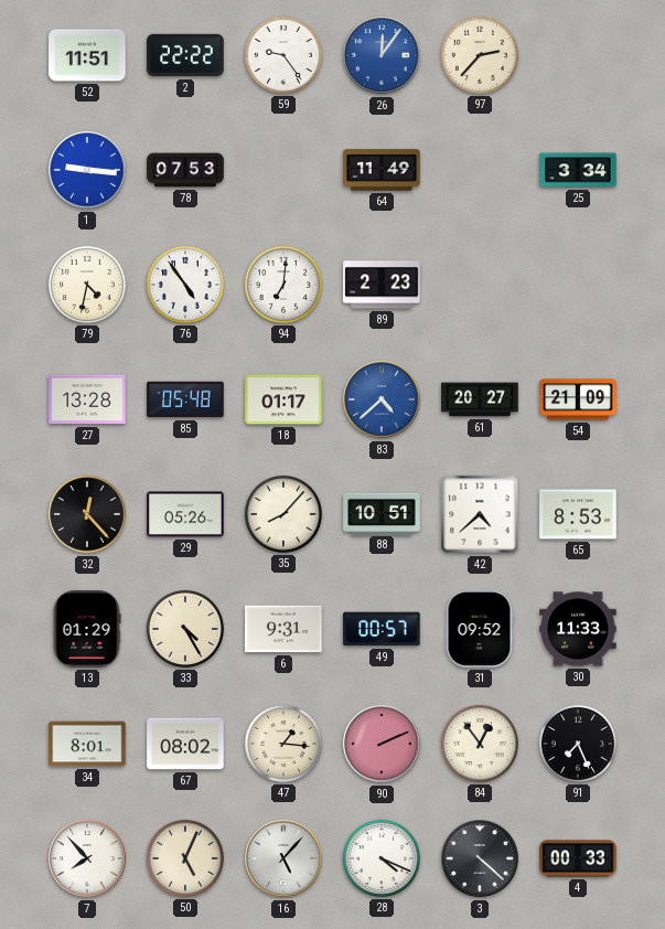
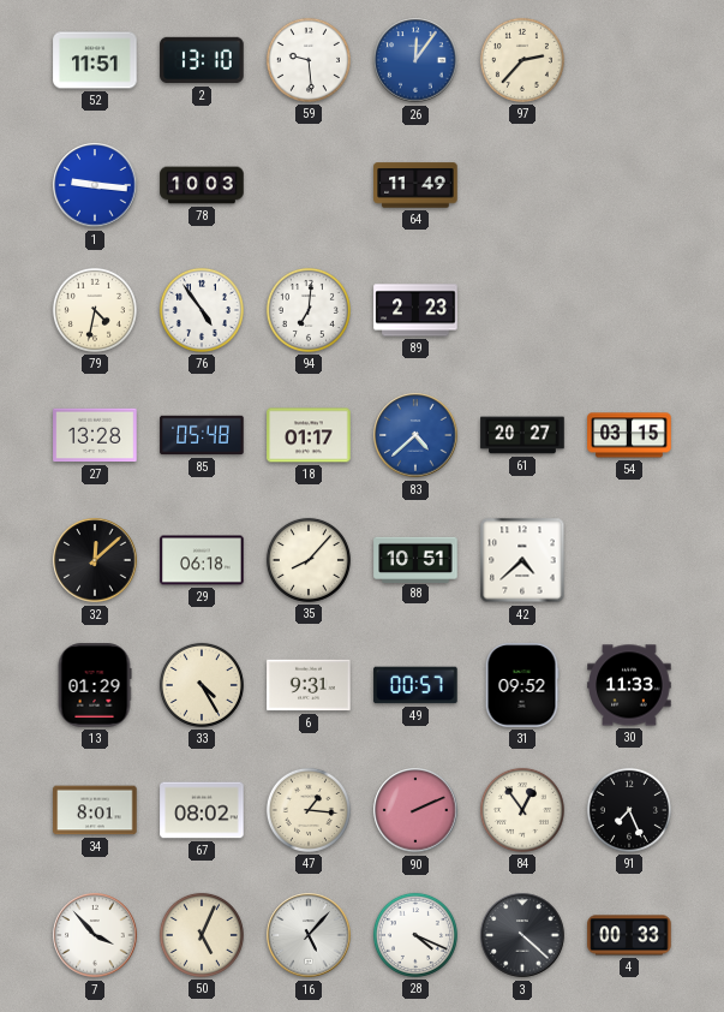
2: 22:22 -> 13:10 (202, 60)
59: 9:24 -> 9:29 (309, 60)
78: 07:53 -> 10:03 (202, 185)
25: 3:34 -> none (578, 170)
54: 21:09 -> 03:15 (629, 435)
32: 12:23 -> 12:08 (95, 560)
29: 05:26 -> 06:18 (202, 560)
65: 8:53 -> none (578, 514)
7: 7:53 -> 3:53 (95, 935)
